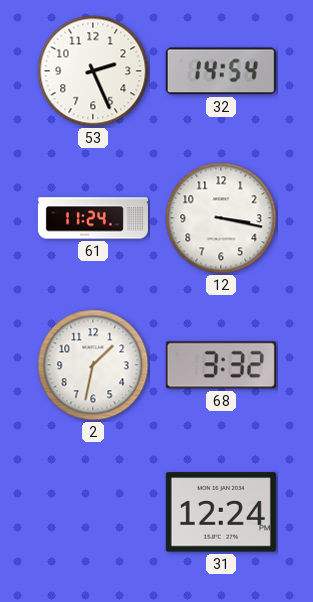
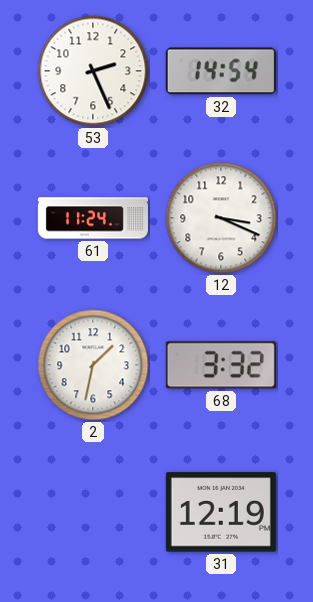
12: 3:17 -> 3:19 (221, 218)
31: 12:24 -> 12:19 (221, 512)
